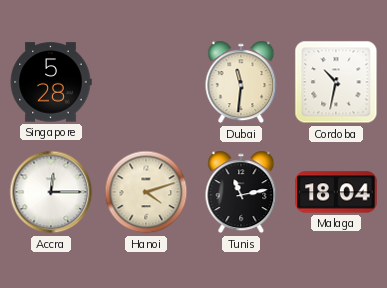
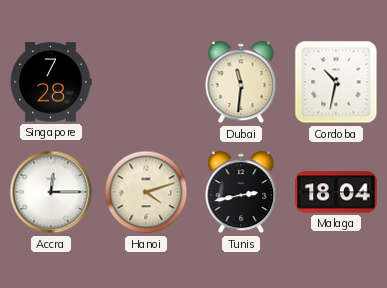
Singapore: 5:28 -> 7:28 (51, 82)
Tunis: 11:13 -> 2:43 (241, 192)
